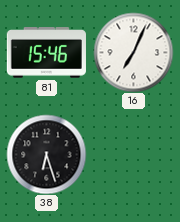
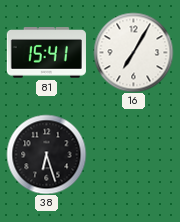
81: 15:46 -> 15:41 (46, 53)
16: 7:04 -> 7:05 (133, 52)
